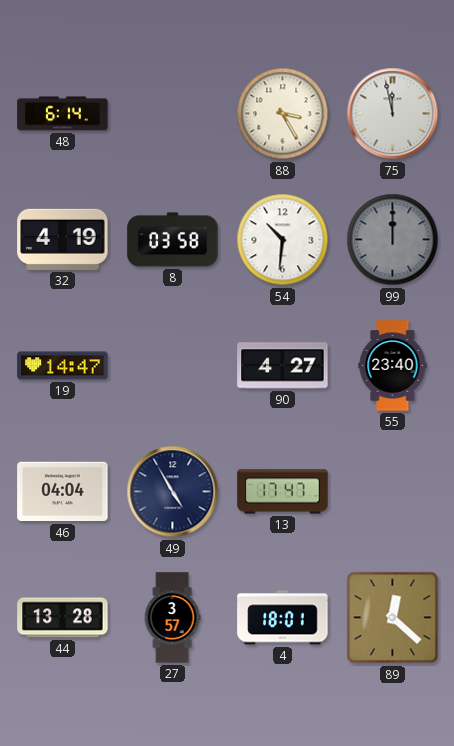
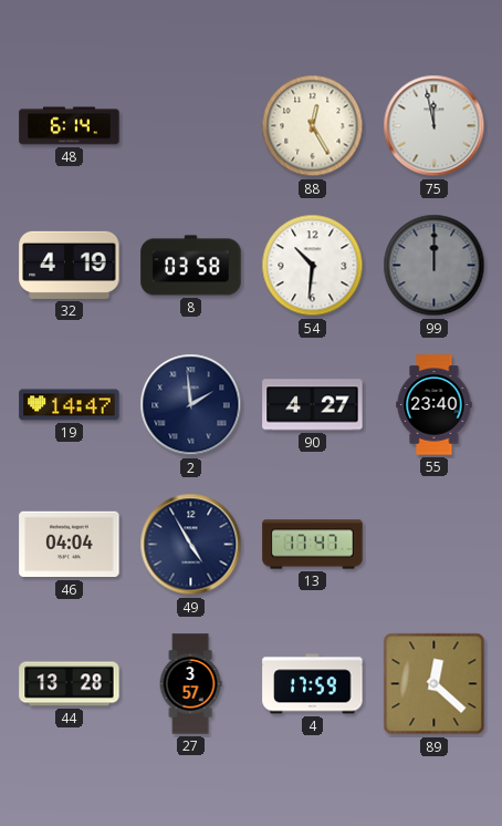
88: 3:25 -> 12:25 (313, 126)
2: none -> 1:59 (191, 405)
4: 18:01 -> 17:59 (313, 684)
